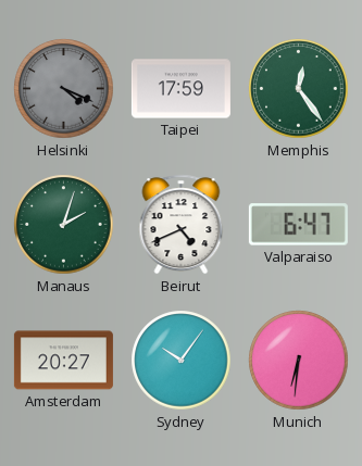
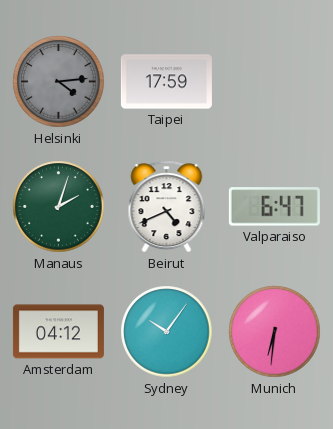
Helsinki: 4:19 -> 4:14 (59, 82)
Memphis: 12:24 -> none (299, 89)
Amsterdam: 20:27 -> 04:12 (58, 332)
